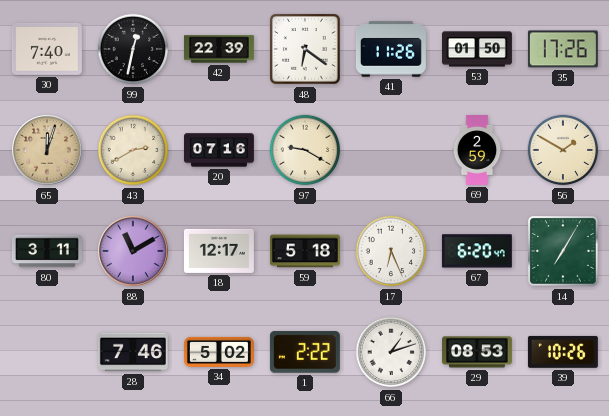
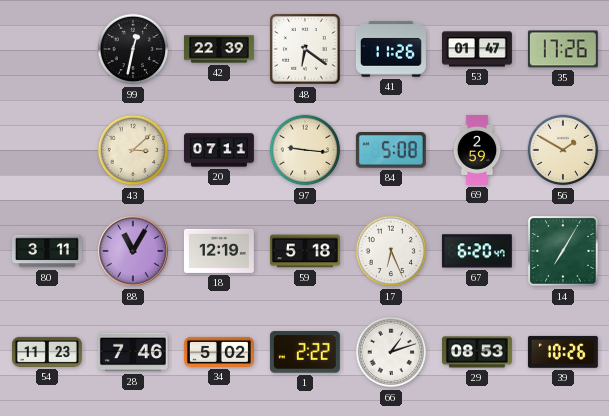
30: 7:40 -> none (47, 50)
53: 01:50 -> 01:47 (477, 49)
65: 12:03 -> none (48, 151)
43: 2:40 -> 3:08 (133, 150)
20: 07:16 -> 07:11 (219, 150)
97: 9:20 -> 9:16 (305, 150)
84: none -> 5:08 (391, 151)
88: 11:10 -> 11:05 (134, 252)
18: 12:17 -> 12:19 (219, 251)
54: none -> 11:23 (47, 352)
